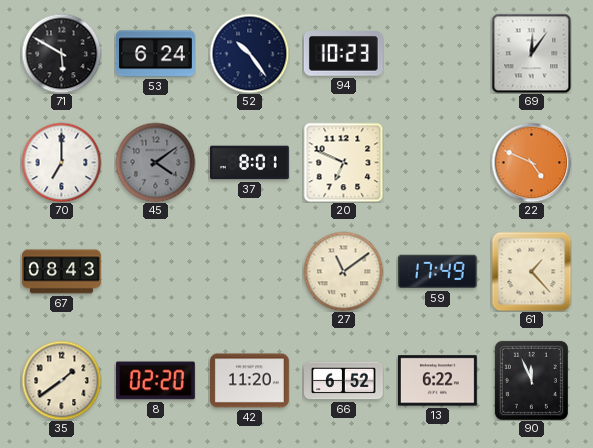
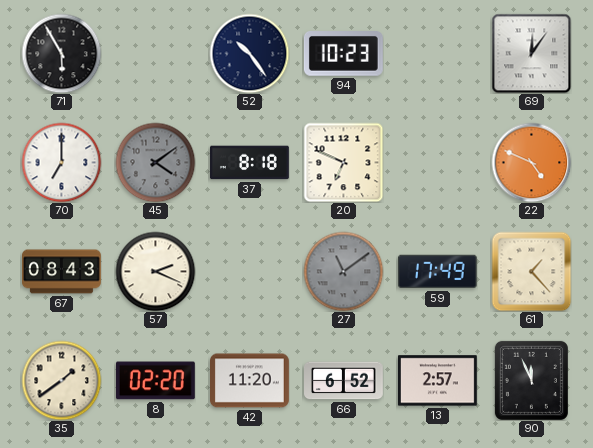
71: 5:50 -> 5:55 (61, 53)
53: 6:24 -> none (156, 54)
37: 8:01 -> 8:18 (249, 163)
57: none -> 2:19 (155, 271)
27 dial: cream -> grey (343, 271)
13: 6:22 -> 2:57 (437, 381)
